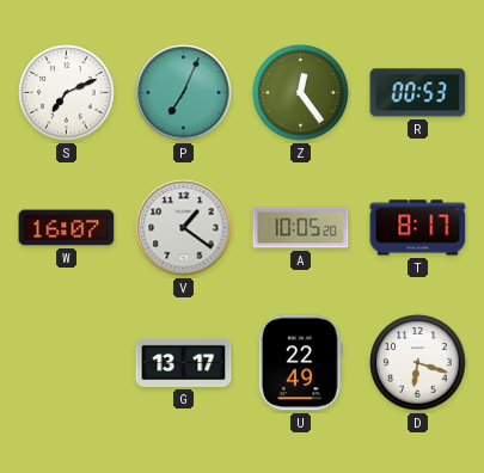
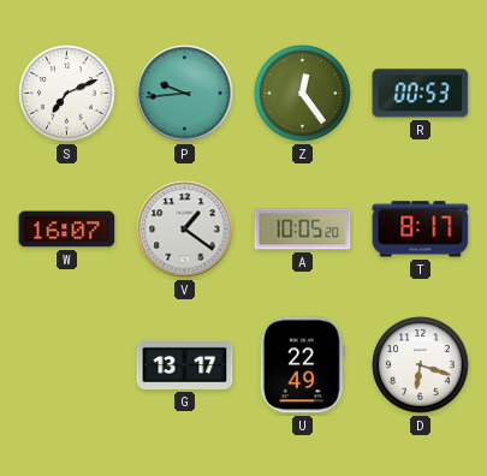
P: 7:04 -> 9:44 (185, 94)
